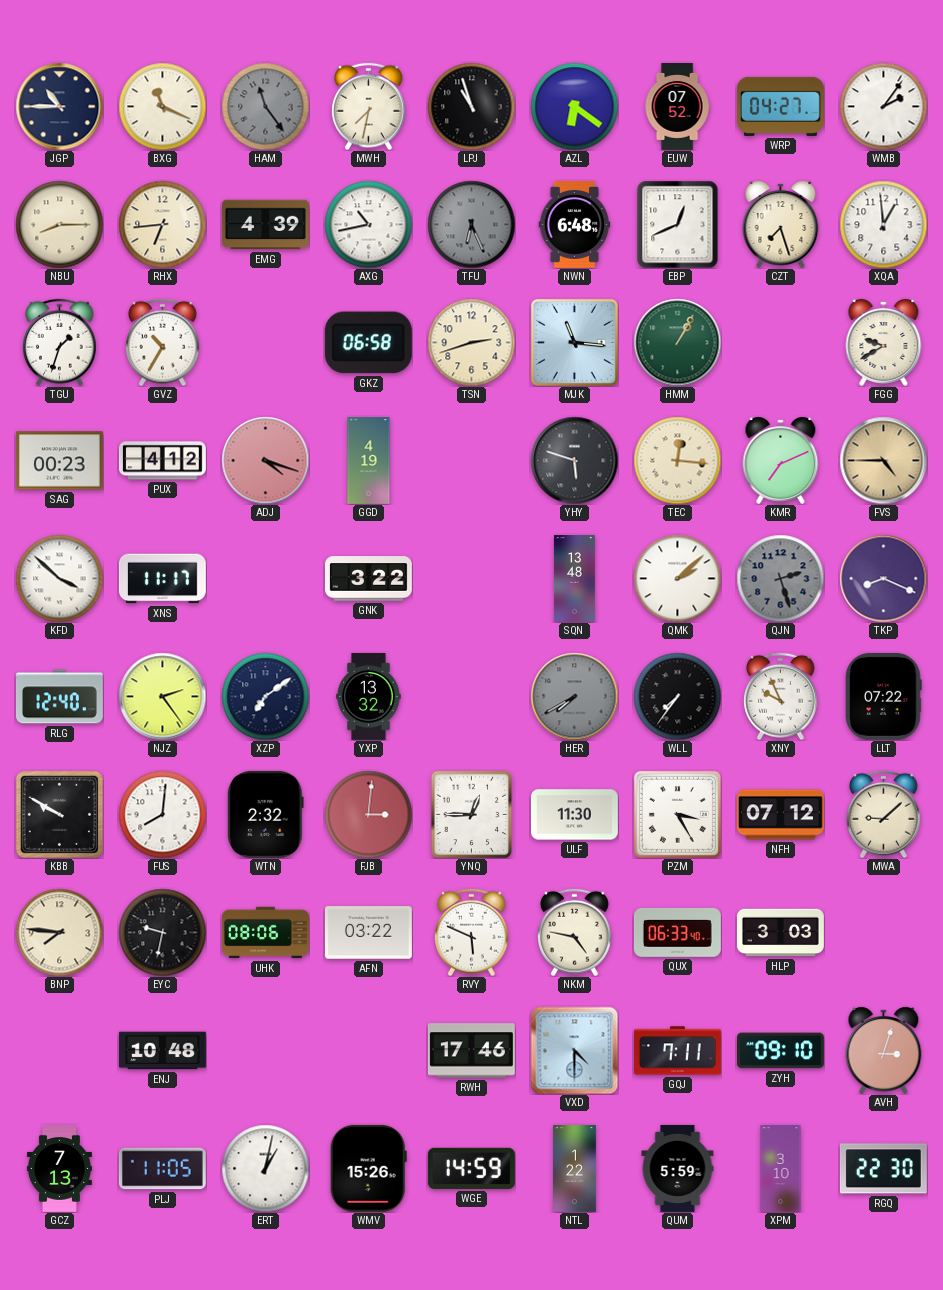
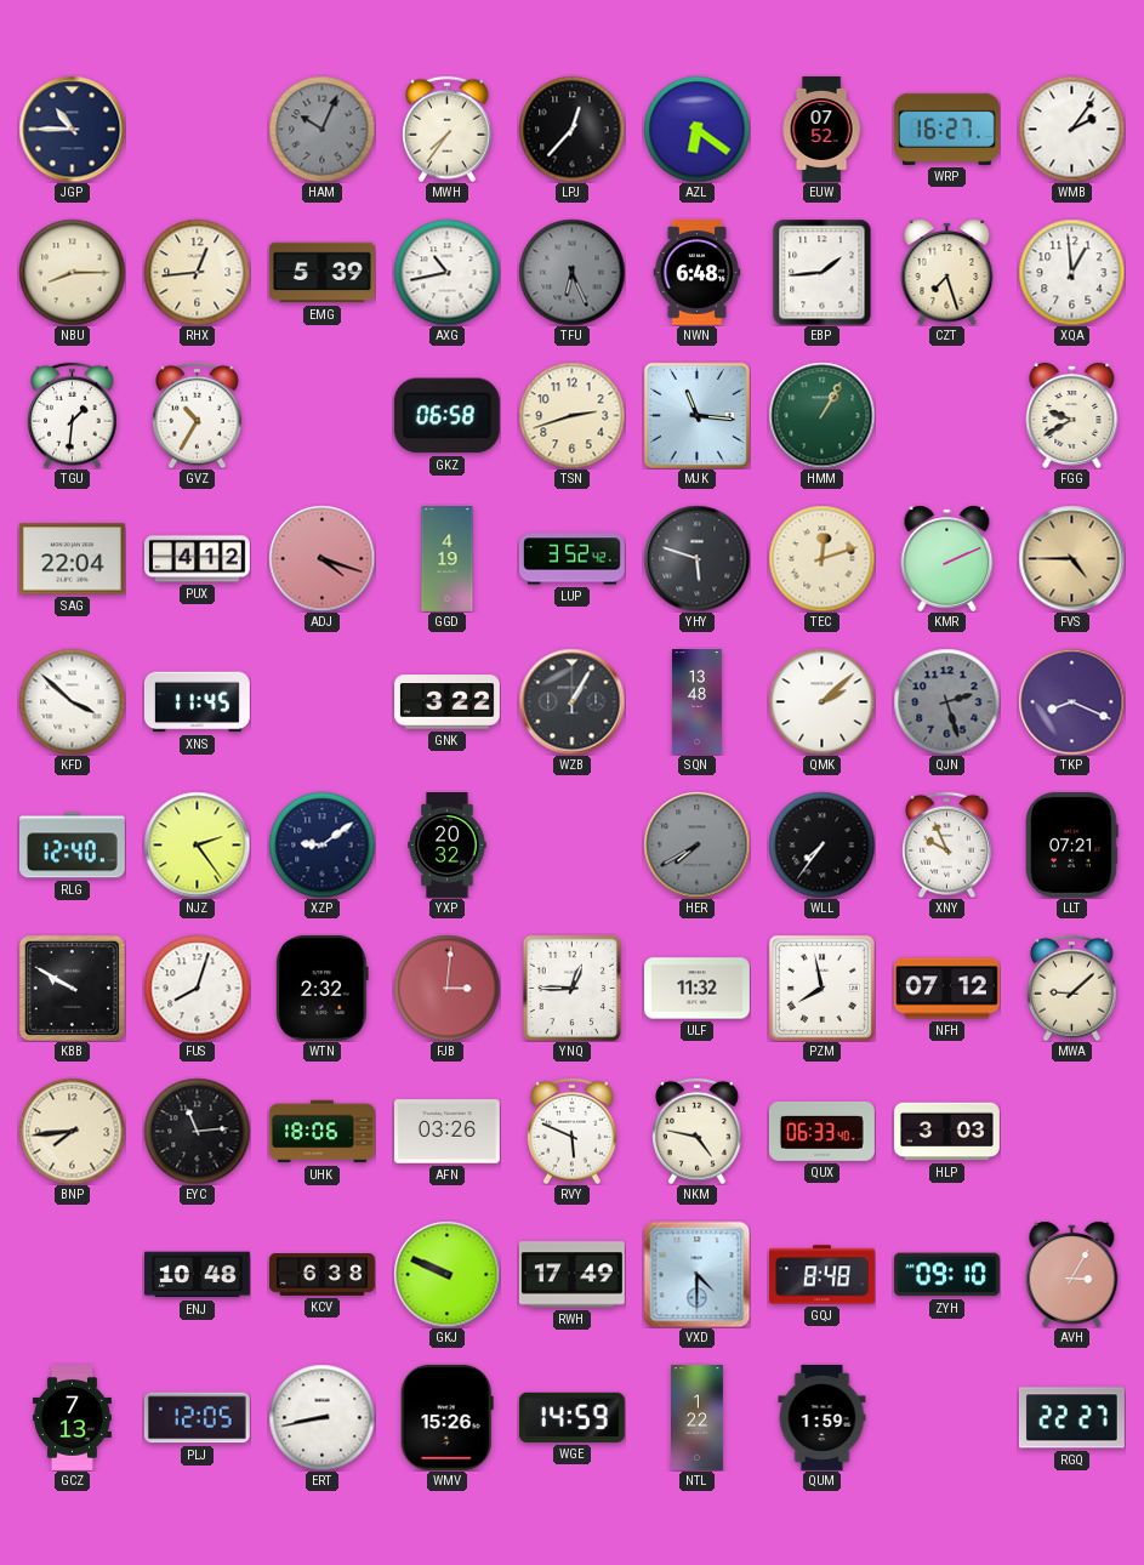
BXG: 11:19 -> none (162, 106)
HAM: 11:24 -> 10:04 (321, 129)
MWH: 7:32 -> 7:36 (448, 129)
LPJ: 10:57 -> 12:37 (571, 129)
WRP: 04:27 -> 16:27 (946, 129)
RHX: 6:44 -> 12:44 (197, 272)
EMG: 4:39 -> 5:39 (321, 273)
EBP: 12:41 -> 1:44 (823, 272)
TGU: 1:33 -> 1:31 (73, 415)
SAG: 00:23 -> 22:04 (72, 559)
LUP: none -> 3:52 (571, 559)
TEC: 12:16 -> 12:12 (821, 558)
KMR: 7:11 -> 2:11 (947, 558)
XNS: 11:17 -> 11:45 (197, 702)
WZB: none -> 1:05 (571, 701)
XZP: 7:09 -> 9:09 (321, 844)
YXP: 13:32 -> 20:32 (448, 846)
LLT: 07:22 -> 07:21 (1072, 844)
FUS: 8:01 -> 8:03 (197, 988)
ULF: 11:30 -> 11:32 (696, 989)
PZM: 3:25 -> 7:58 (821, 988)
BNP: 7:46 -> 7:44 (72, 1131)
EYC: 9:32 -> 11:14 (197, 1131)
UHK: 08:06 -> 18:06 (321, 1132)
AFN: 03:22 -> 03:26 (446, 1132)
KCV: none -> 6:38 (323, 1275)
GKJ: none -> 9:49 (446, 1274)
RWH: 17:46 -> 17:49 (571, 1275)
GQJ: 7:11 -> 8:48 (821, 1275)
AVH: 3:03 -> 3:05 (1072, 1274)
PLJ: 11:05 -> 12:05 (197, 1418)
ERT: 1:02 -> 8:43 (321, 1417)
QUM: 5:59 -> 1:59 (823, 1417)
XPM: 3:10 -> none (781, 1169)
RGQ: 22:30 -> 22:27 (1071, 1418)
